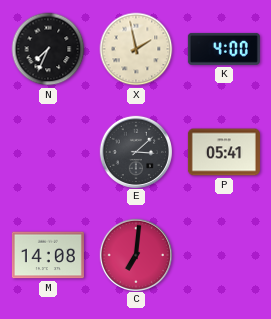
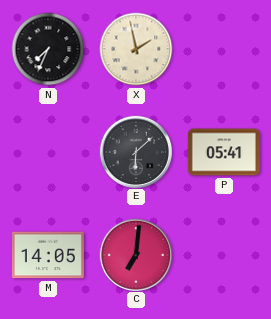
K: 4:00 -> none (224, 49)
E: 3:08 -> 6:08 (135, 151)
M: 14:08 -> 14:05 (48, 255)
